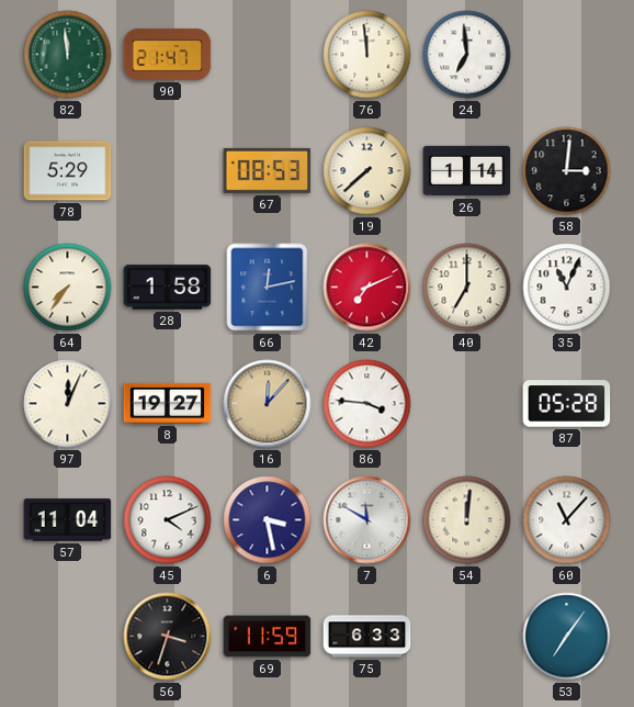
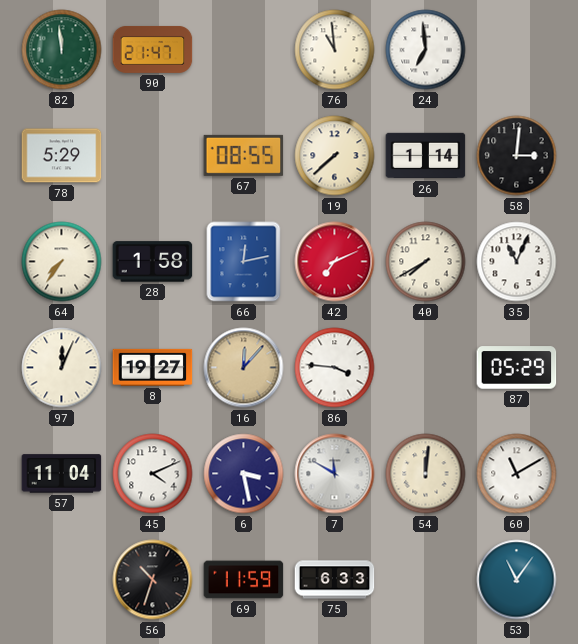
76: 11:59 -> 10:59 (335, 50)
67: 08:53 -> 08:55 (244, 155)
40: 7:00 -> 7:40 (426, 262)
87: 05:28 -> 05:29 (517, 368)
60: 11:07 -> 11:10 (517, 474)
56: 3:33 -> 10:33 (153, 580)
53: 7:06 -> 11:06 (517, 580)
